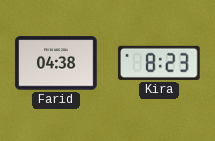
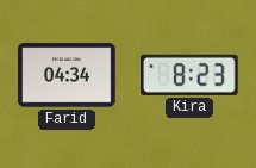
Farid: 04:38 -> 04:34 (67, 75)
